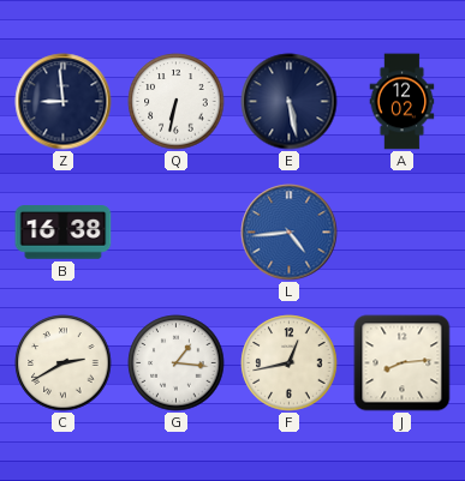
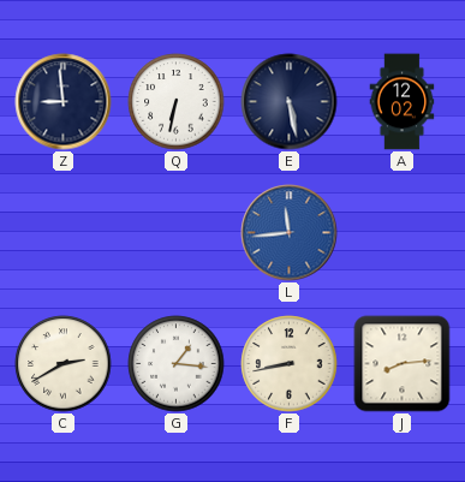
B: 16:38 -> none (64, 233)
L: 4:44 -> 11:44 (290, 233)
F: 12:43 -> 8:43 (290, 364)
